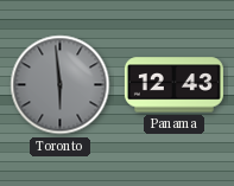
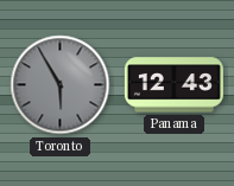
Toronto: 5:59 -> 5:55 (61, 85)
